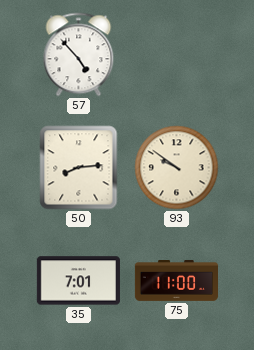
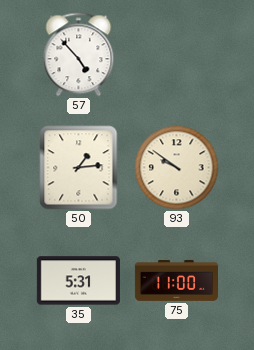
50: 8:14 -> 1:14 (79, 168)
35: 7:01 -> 5:31 (78, 281)
